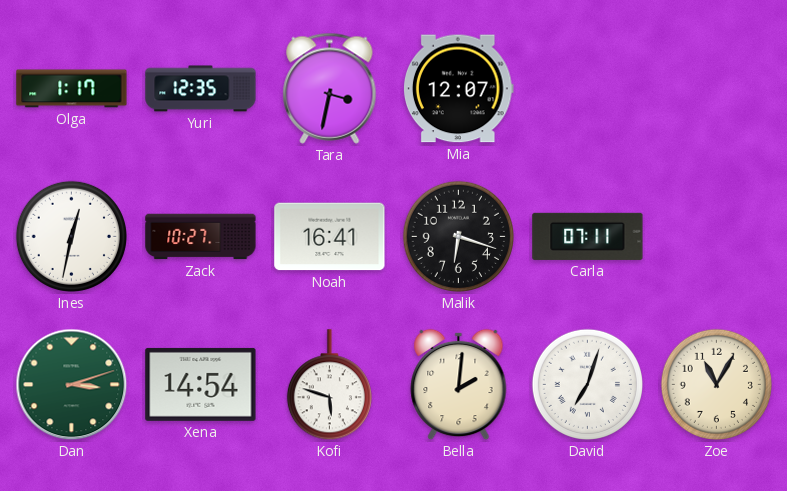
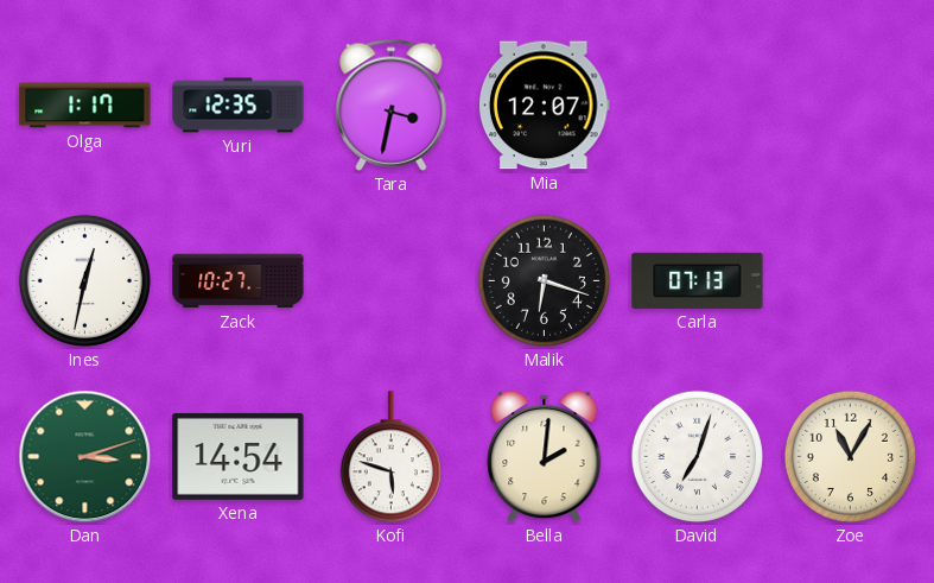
Noah: 16:41 -> none (330, 237)
Carla: 07:11 -> 07:13 (698, 280)
